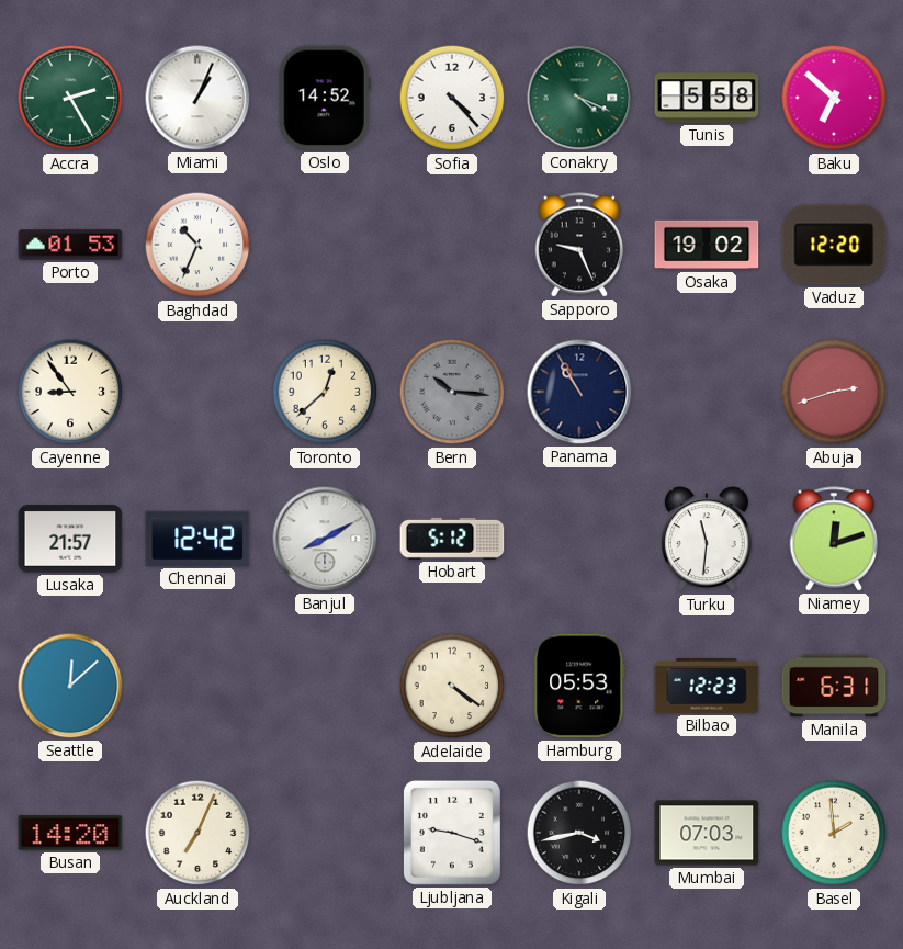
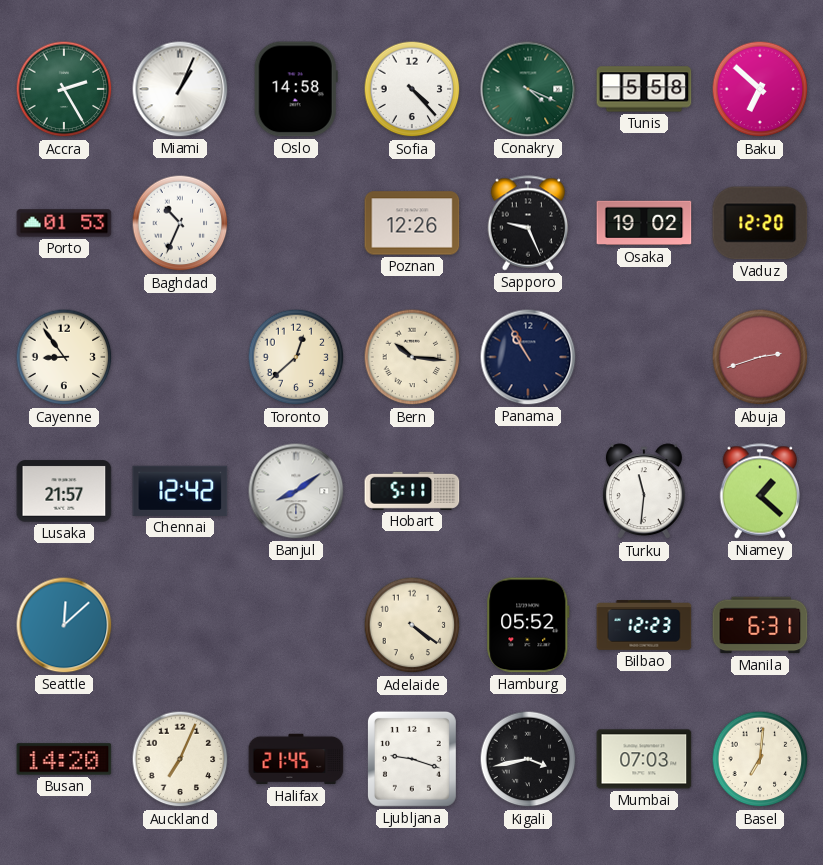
Oslo: 14:52 -> 14:58 (296, 89)
Poznan: none -> 12:26 (412, 223)
Bern dial: grey -> cream (412, 357)
Banjul: 8:10 -> 8:09 (296, 491)
Hobart: 5:12 -> 5:11 (412, 491)
Niamey: 12:12 -> 1:22 (760, 491)
Hamburg: 05:53 -> 05:52 (528, 625)
Halifax: none -> 21:45 (296, 759)
Basel: 1:59 -> 7:01 (760, 759)
